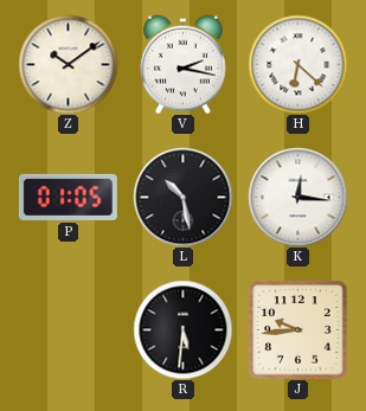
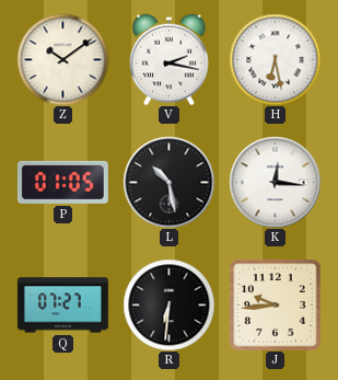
H: 6:22 -> 6:28 (275, 59)
Q: none -> 07:27 (62, 306)
R: 5:31 -> 6:31 (168, 304)
